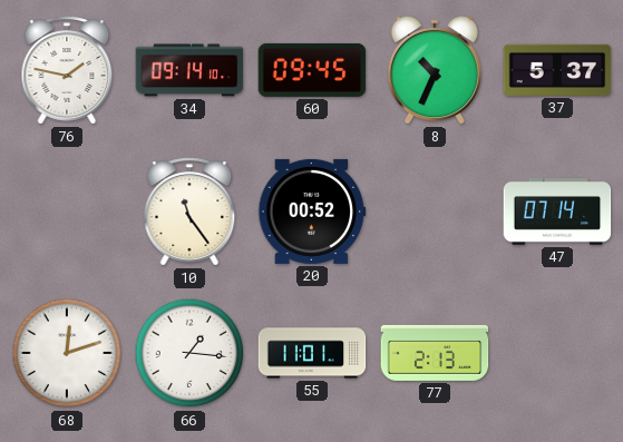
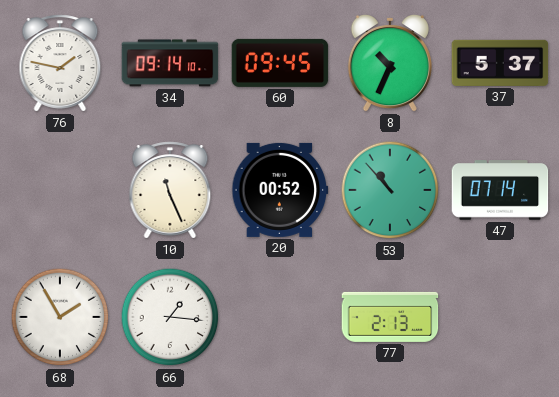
10: 11:24 -> 11:26 (170, 190)
53: none -> 10:53 (390, 190)
68: 12:12 -> 1:55 (60, 317)
55: 11:01 -> none (312, 353)
